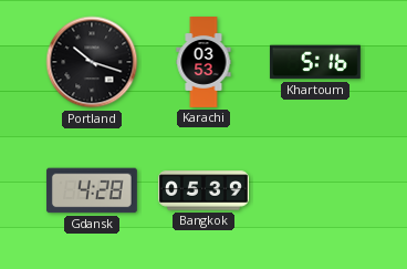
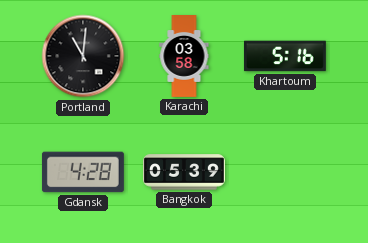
Portland: 10:18 -> 11:01 (83, 56)
Karachi: 03:53 -> 03:58 (184, 57)
